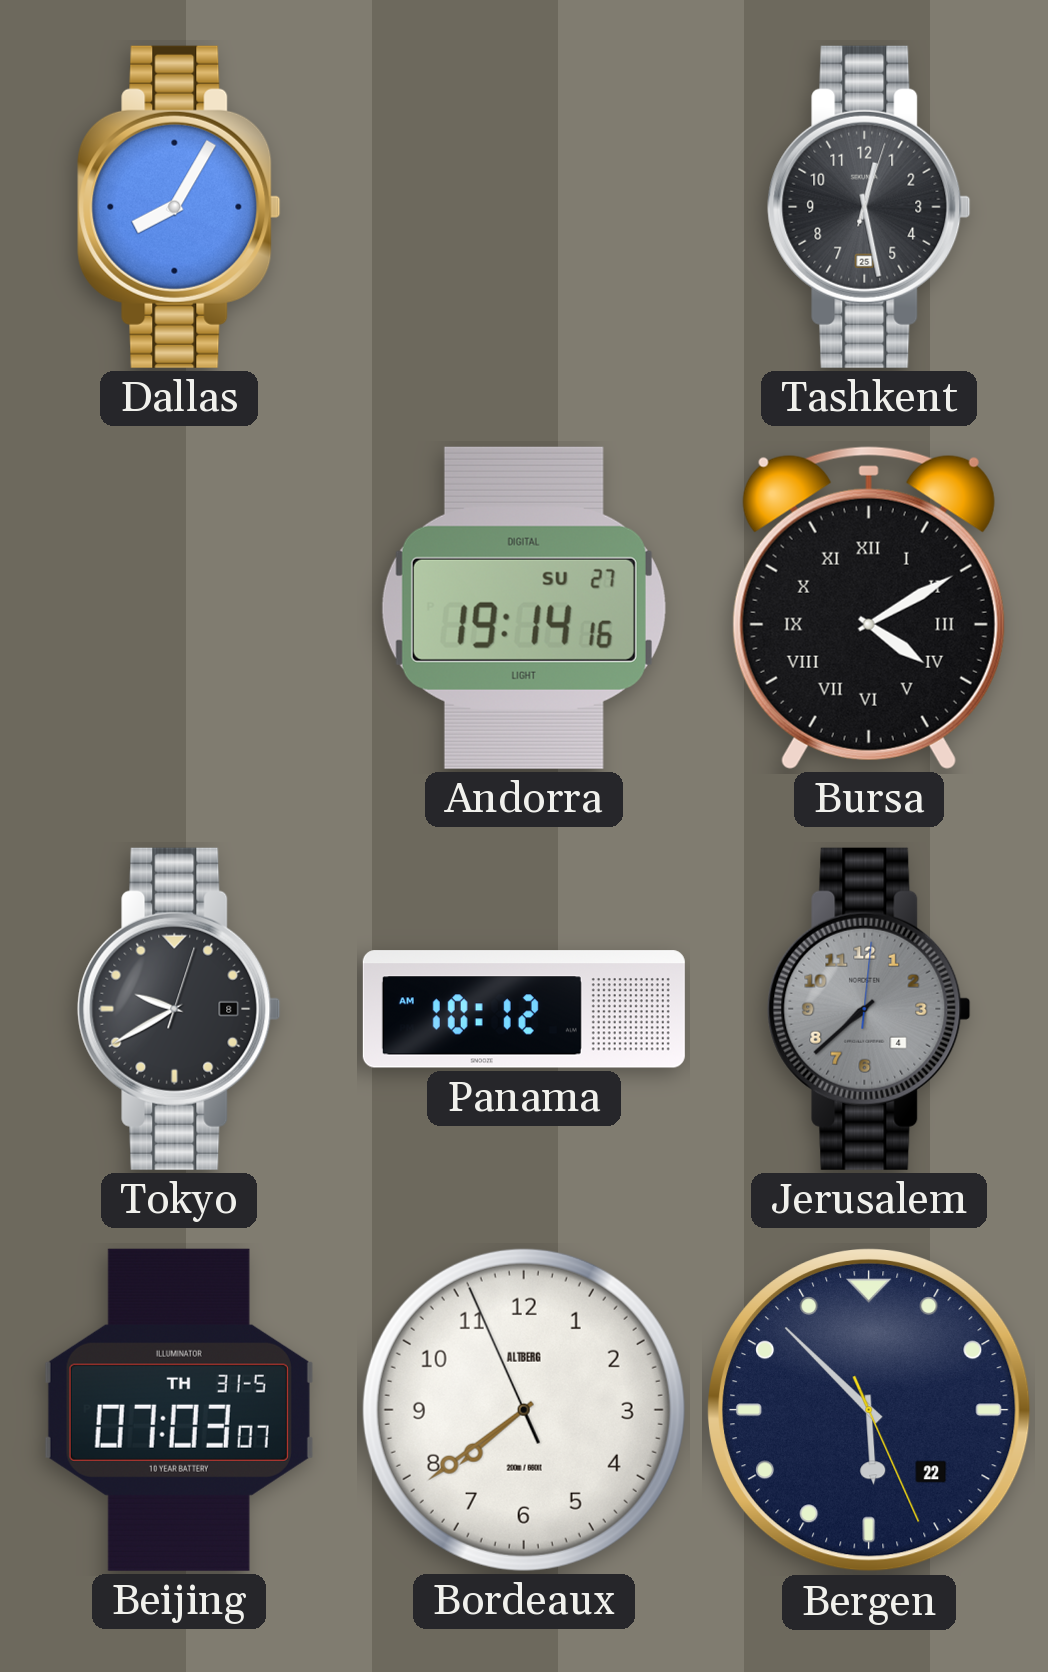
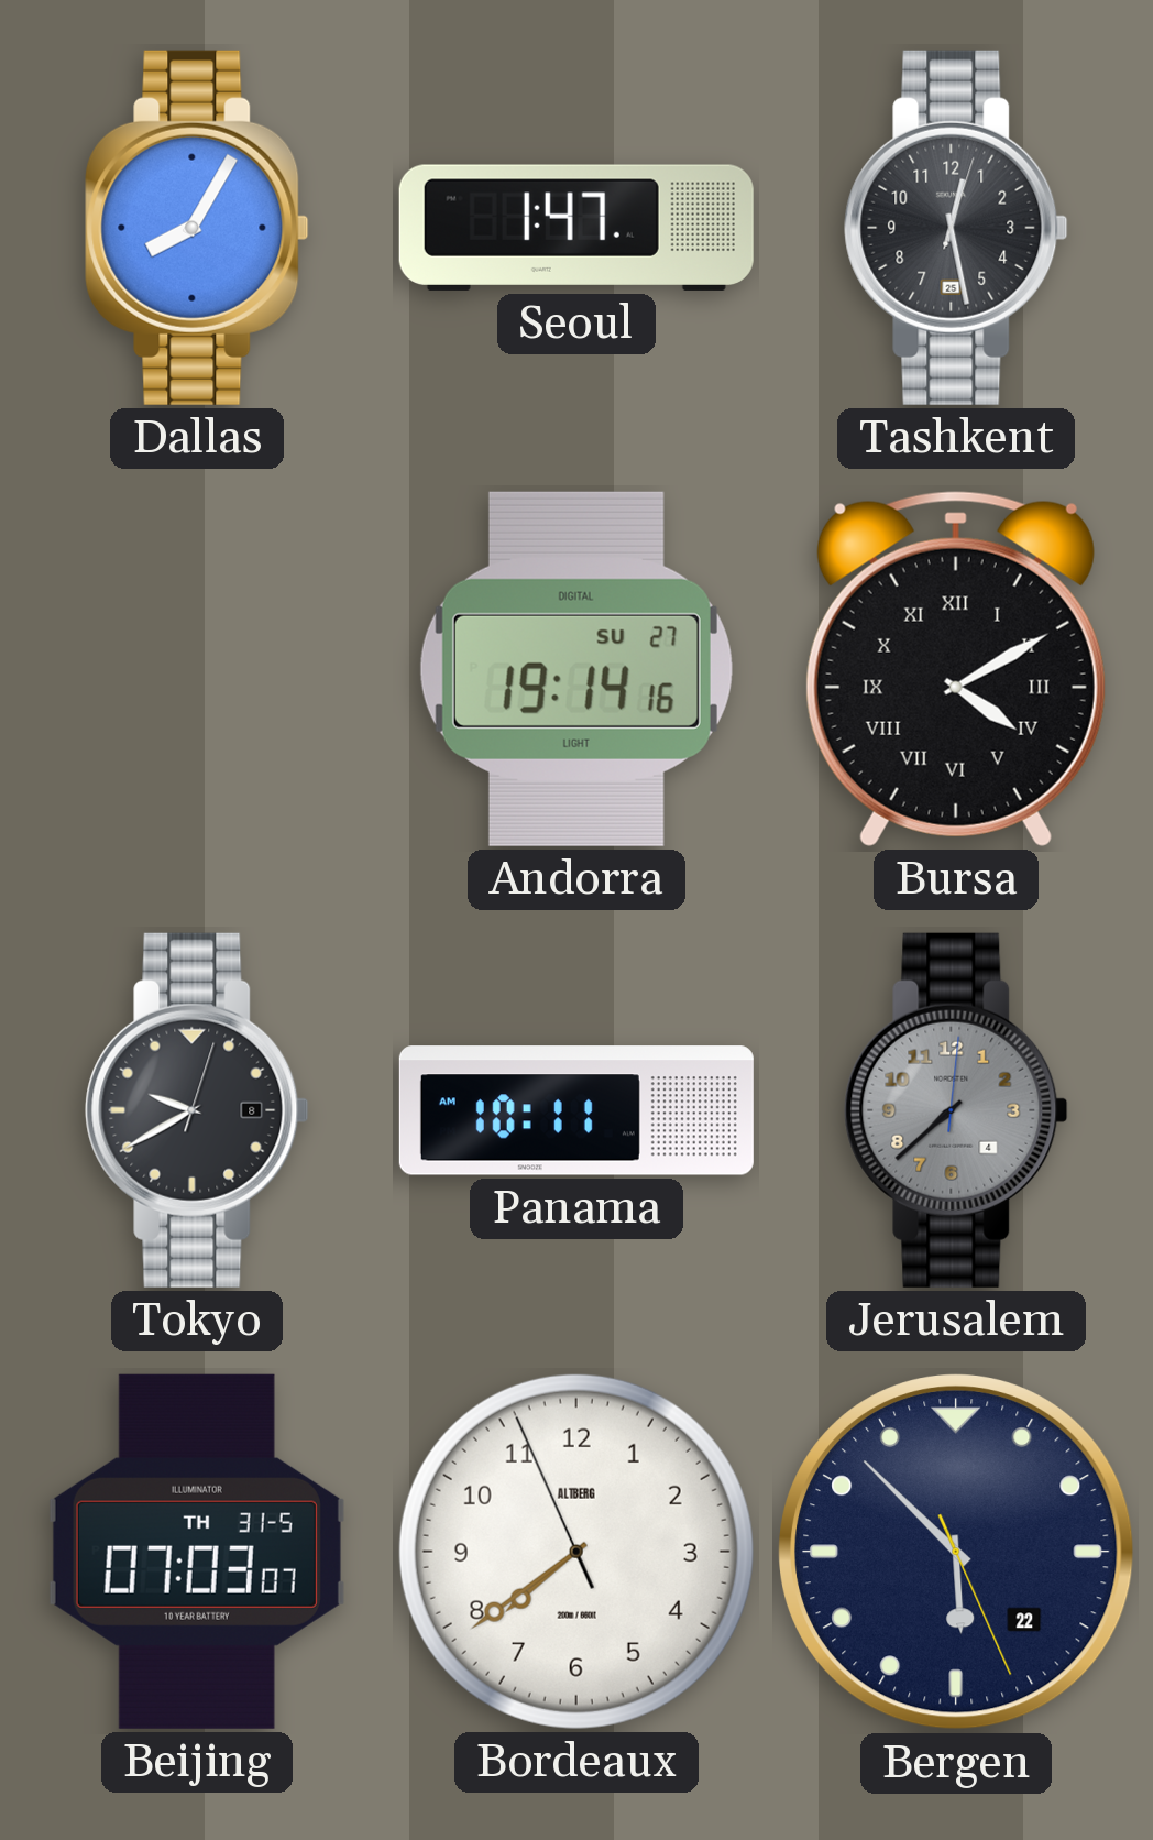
Seoul: none -> 1:47 (576, 228)
Panama: 10:12 -> 10:11 (576, 1110)
